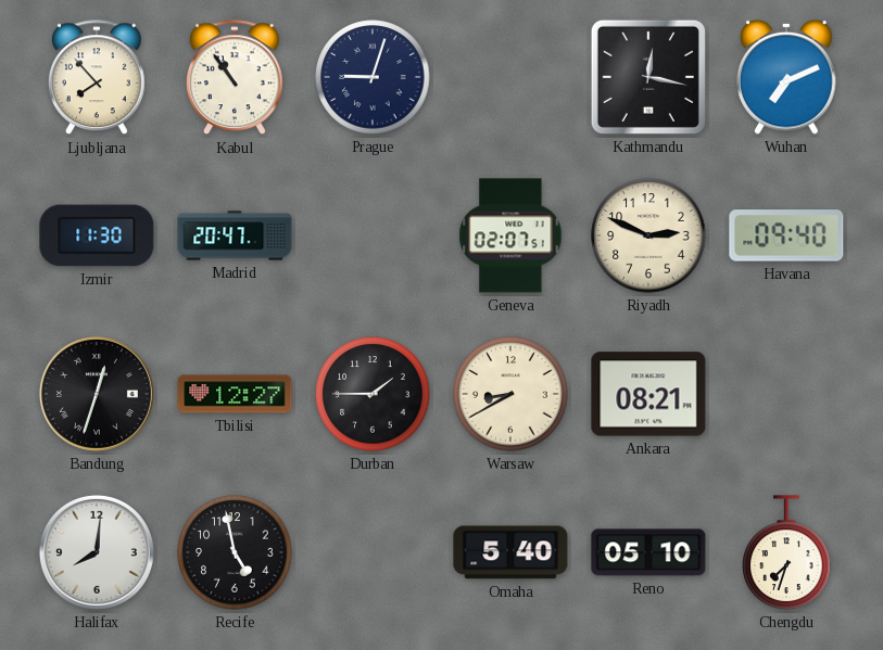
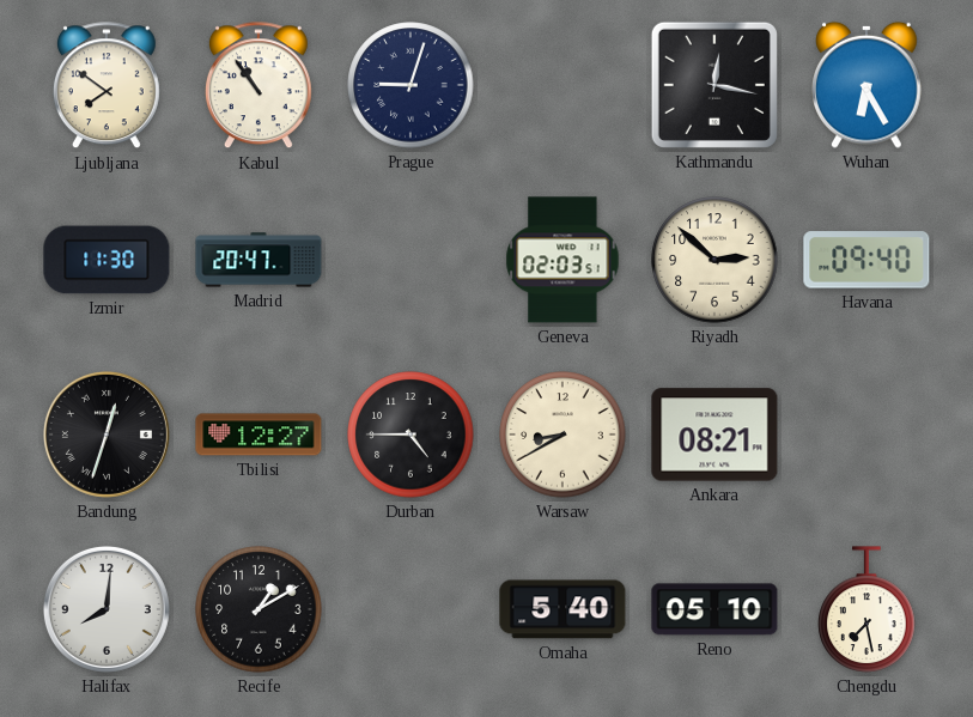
Ljubljana: 7:53 -> 7:51 (107, 86)
Wuhan: 7:11 -> 6:25 (866, 85)
Geneva: 02:07 -> 02:03 (562, 260)
Riyadh: 2:49 -> 2:52 (714, 260)
Durban: 1:45 -> 4:45 (411, 435)
Recife: 4:58 -> 1:10 (259, 609)
Chengdu: 7:33 -> 7:28 (866, 609)
